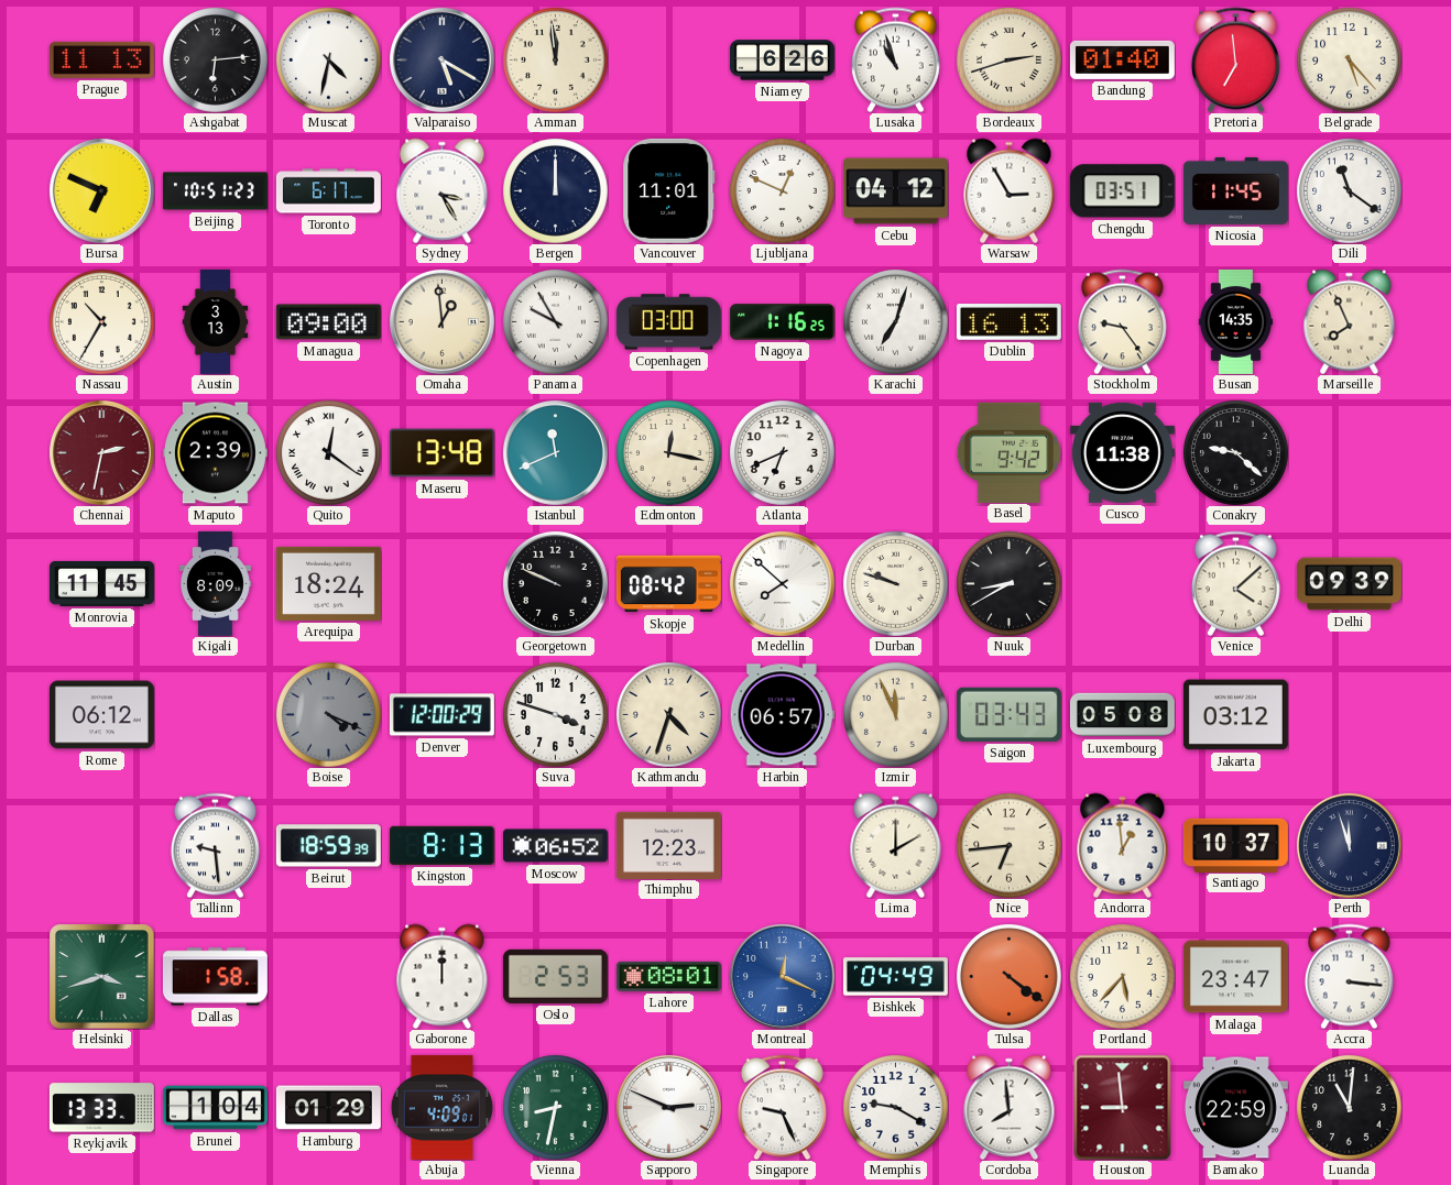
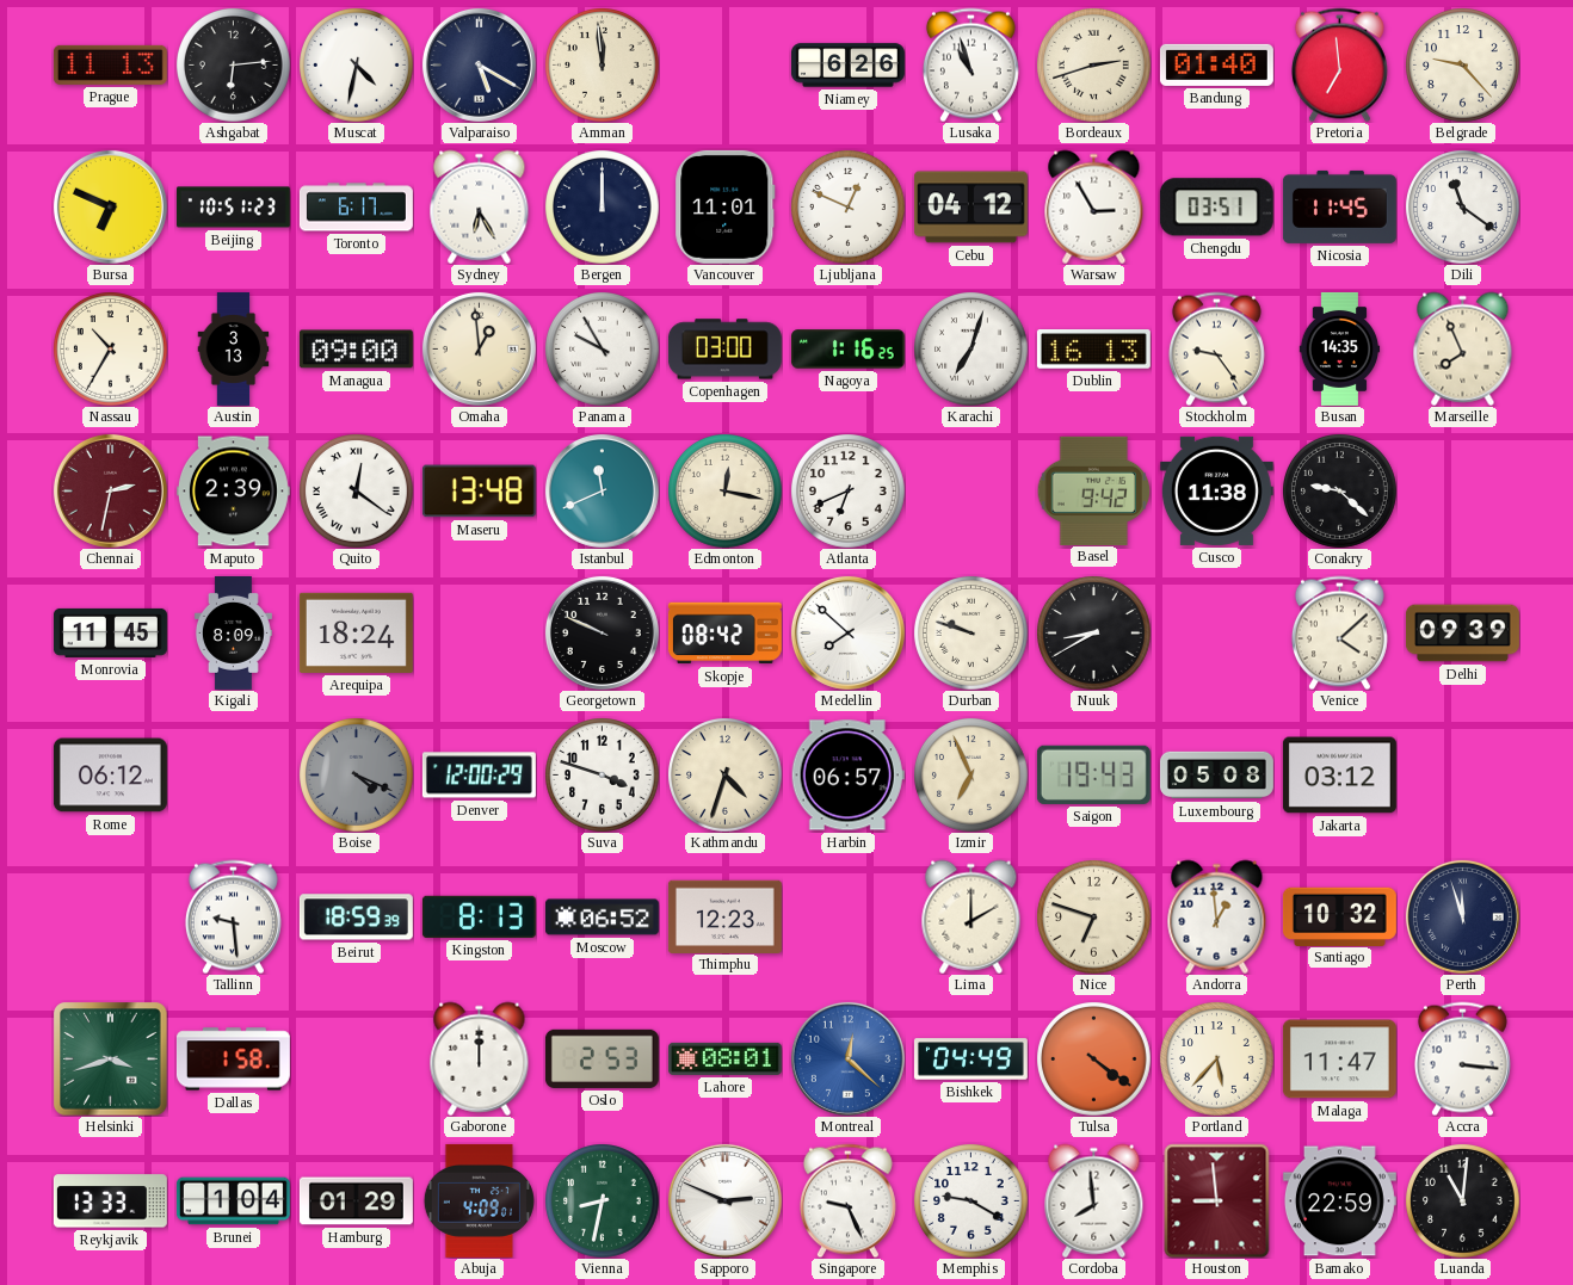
Belgrade: 5:23 -> 9:23 (1463, 66)
Sydney: 3:25 -> 6:25 (480, 206)
Izmir: 11:56 -> 6:56 (971, 776)
Saigon: 03:43 -> 19:43 (1093, 774)
Nice: 6:44 -> 6:48 (1094, 918)
Santiago: 10:37 -> 10:32 (1339, 916)
Montreal: 12:19 -> 12:22 (847, 1058)
Malaga: 23:47 -> 11:47 (1339, 1059)
